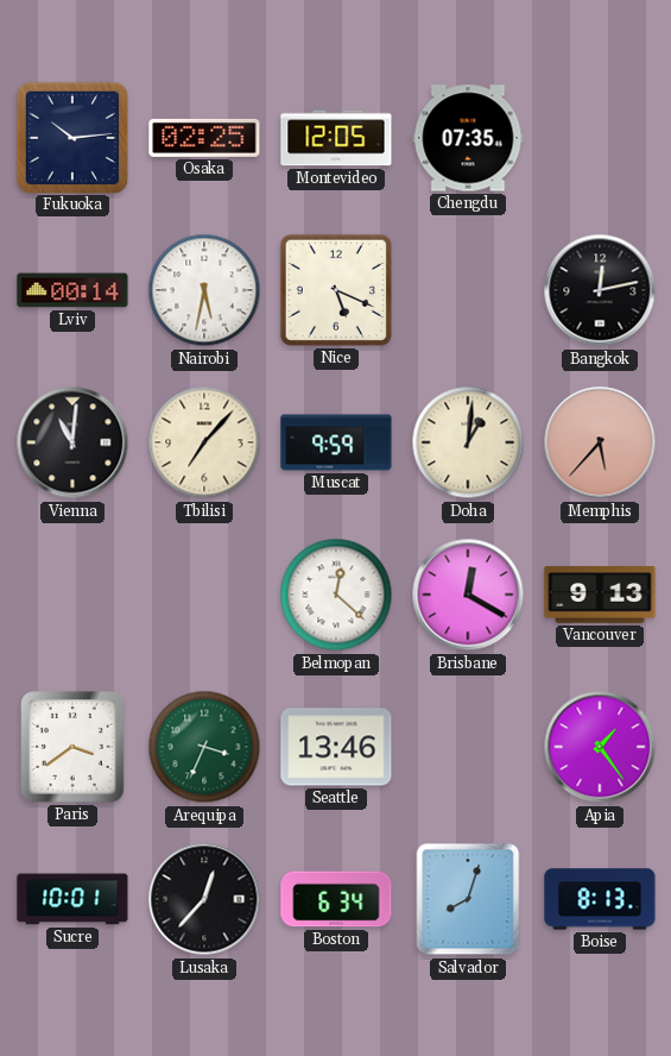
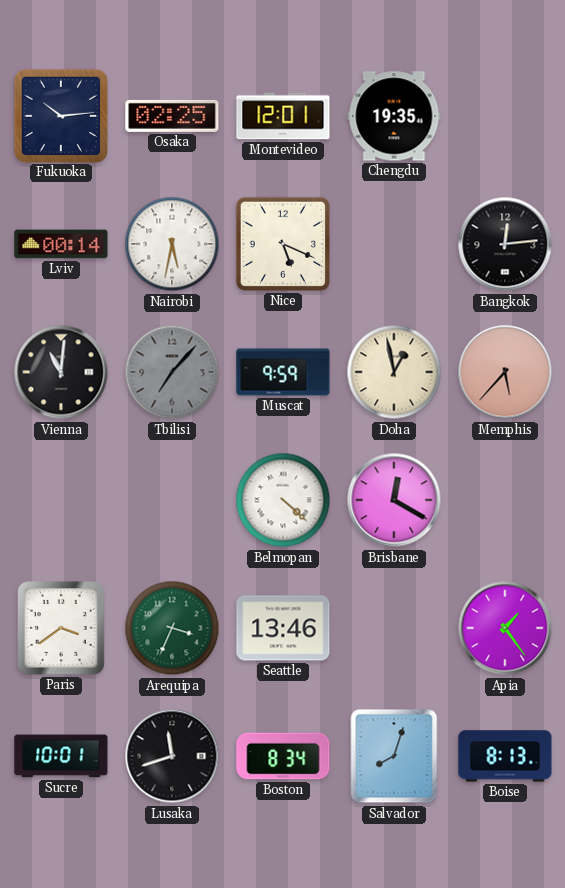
Montevideo: 12:05 -> 12:01 (283, 116)
Chengdu: 07:35 -> 19:35 (394, 116)
Bangkok: 12:13 -> 12:14 (505, 244)
Tbilisi dial: cream -> grey (172, 372)
Doha: 1:01 -> 12:58 (394, 372)
Belmopan: 12:22 -> 4:22 (283, 500)
Vancouver: 9:13 -> none (600, 595)
Lusaka: 12:37 -> 11:42 (172, 756)
Boston: 6:34 -> 8:34 (283, 756)
